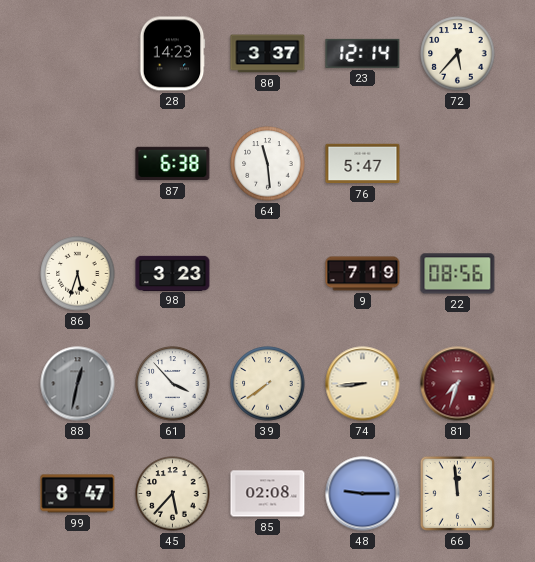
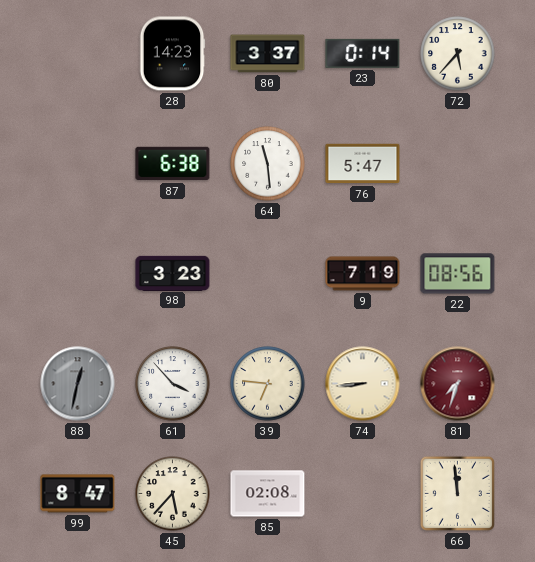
23: 12:14 -> 0:14 (363, 53)
86: 5:33 -> none (78, 274)
39: 7:39 -> 6:46 (268, 384)
48: 9:15 -> none (363, 494)
